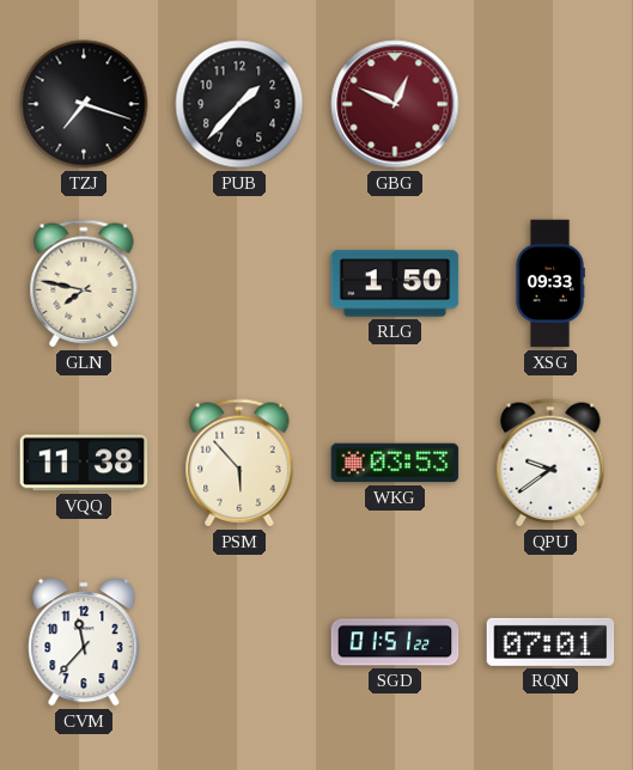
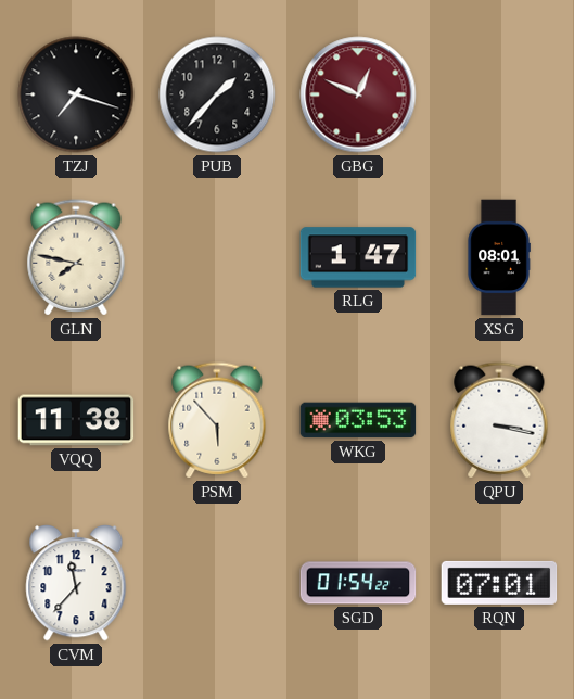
RLG: 1:50 -> 1:47 (358, 257)
XSG: 09:33 -> 08:01 (499, 257)
QPU: 9:39 -> 3:17 (499, 420)
SGD: 01:51 -> 01:54 (358, 583)
